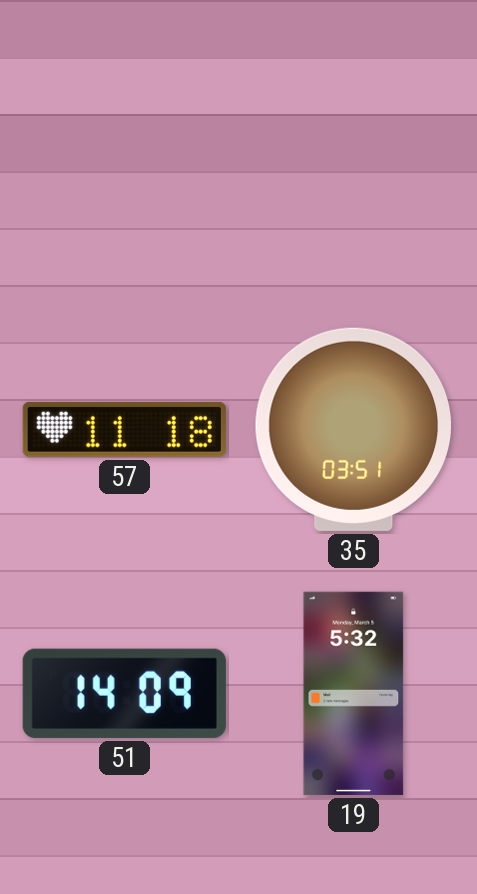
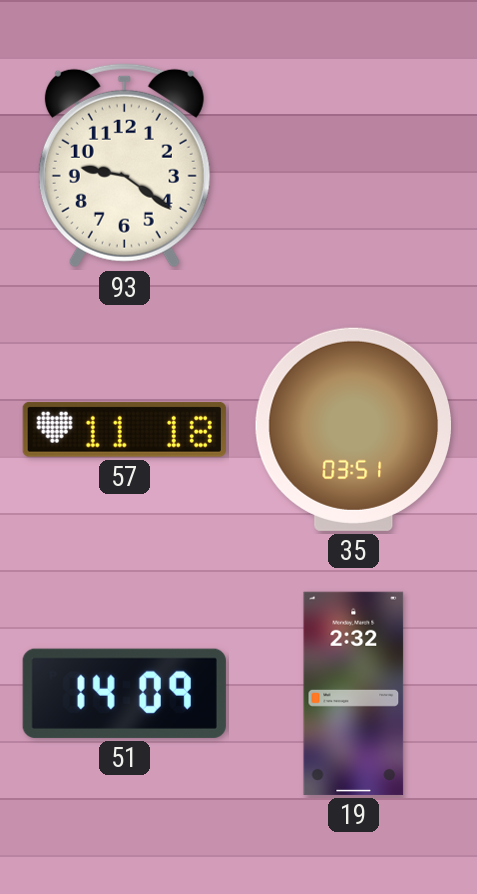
93: none -> 9:21 (124, 165)
19: 5:32 -> 2:32 (354, 693)
